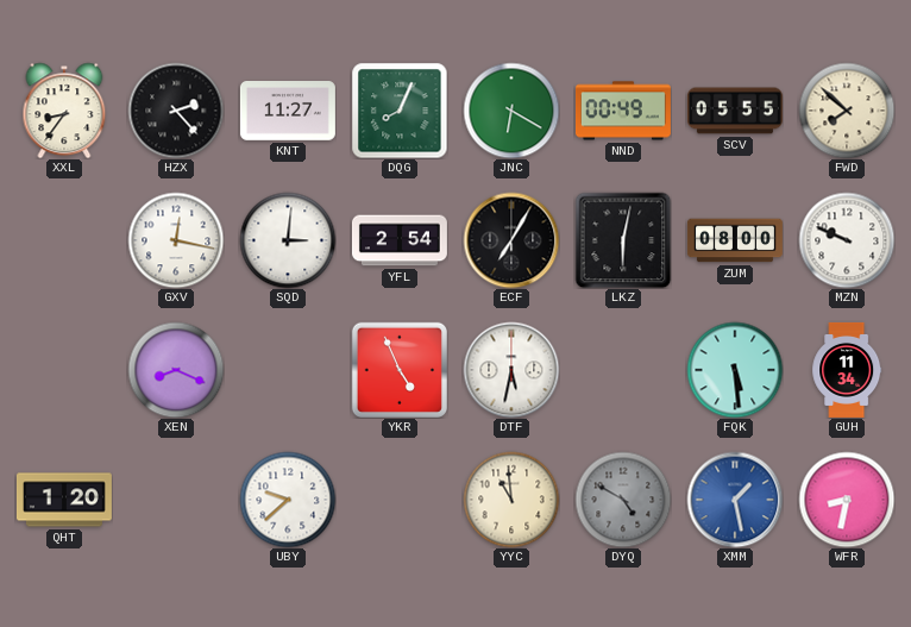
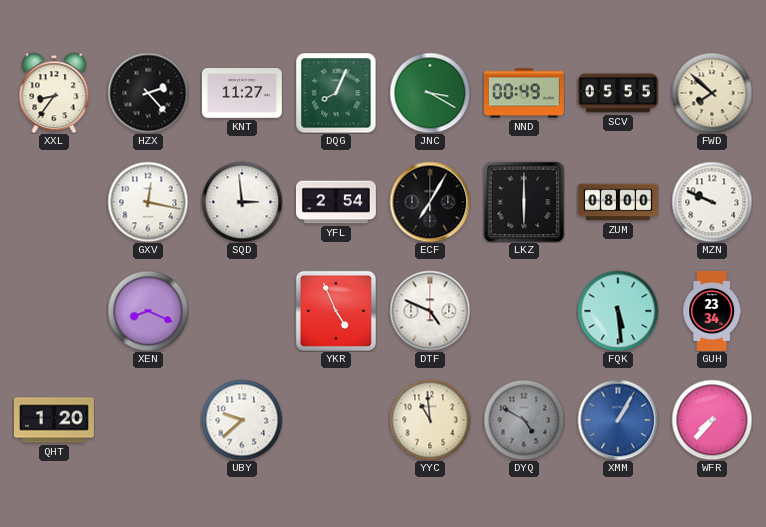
JNC: 6:20 -> 3:20 (430, 93)
SQD: 3:01 -> 2:59 (242, 202)
LKZ: 6:02 -> 6:00 (524, 202)
DTF: 5:32 -> 4:49 (430, 311)
GUH: 11:34 -> 23:34 (712, 311)
XMM: 1:28 -> 1:05 (618, 420)
WFR: 8:32 -> 7:37 (712, 420)
